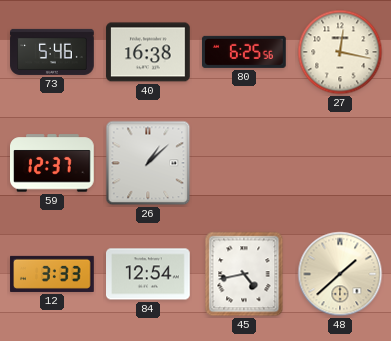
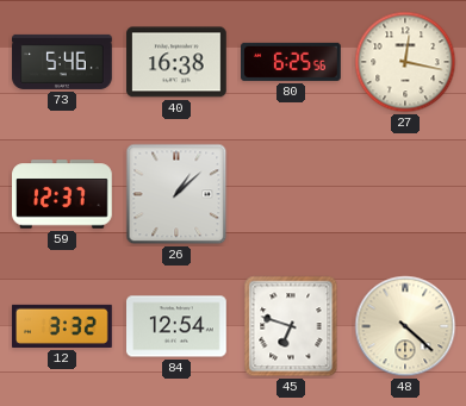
12: 3:33 -> 3:32 (62, 326)
45: 4:43 -> 6:48 (291, 326)
48: 1:38 -> 4:22 (405, 326)
